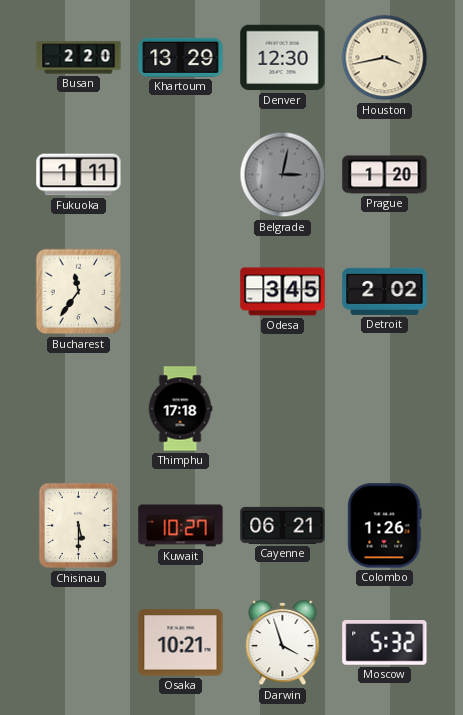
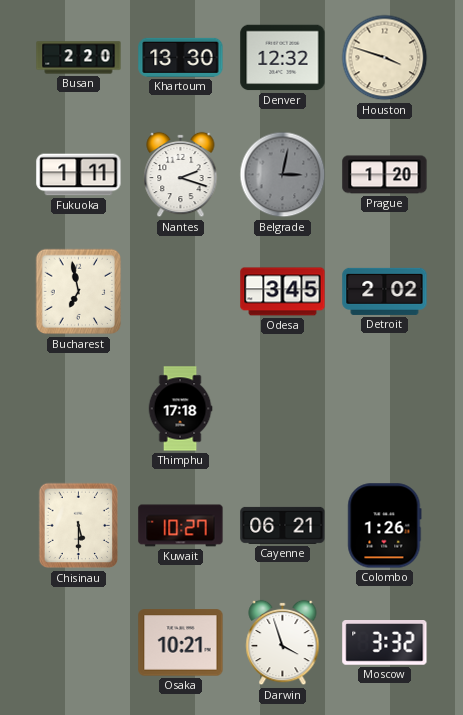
Khartoum: 13:29 -> 13:30 (181, 57)
Denver: 12:30 -> 12:32 (283, 58)
Houston: 3:43 -> 3:48 (385, 58)
Nantes: none -> 2:18 (181, 175)
Bucharest: 11:36 -> 6:58 (79, 292)
Moscow: 5:32 -> 3:32 (385, 643)
